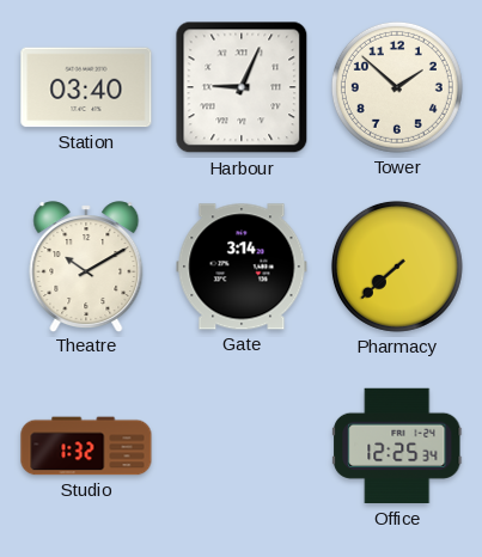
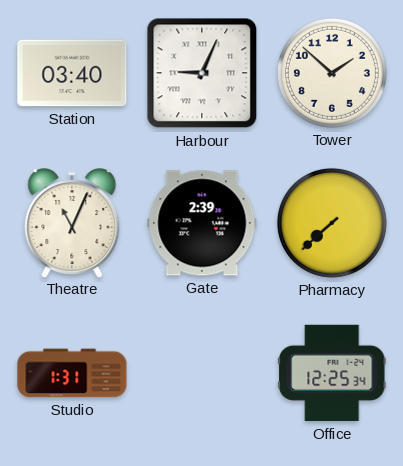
Theatre: 10:10 -> 11:04 (72, 223)
Gate: 3:14 -> 2:39 (202, 223)
Studio: 1:32 -> 1:31 (72, 373)
